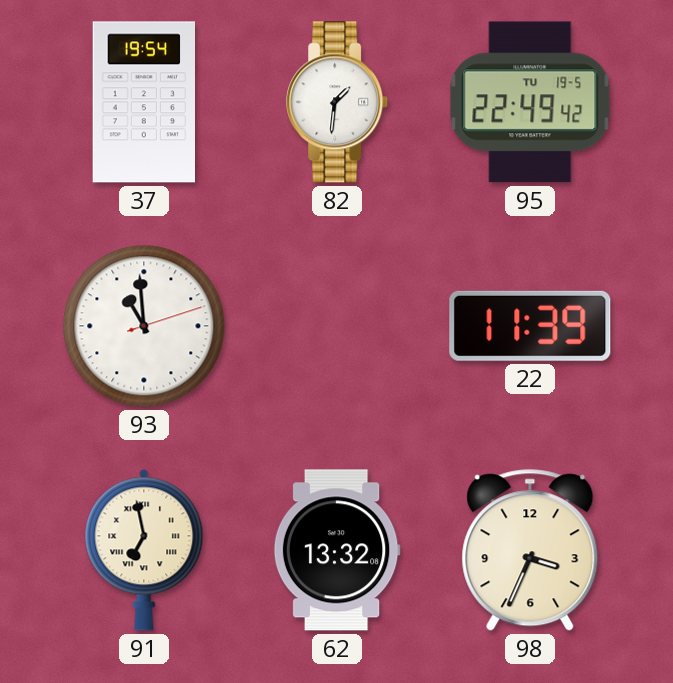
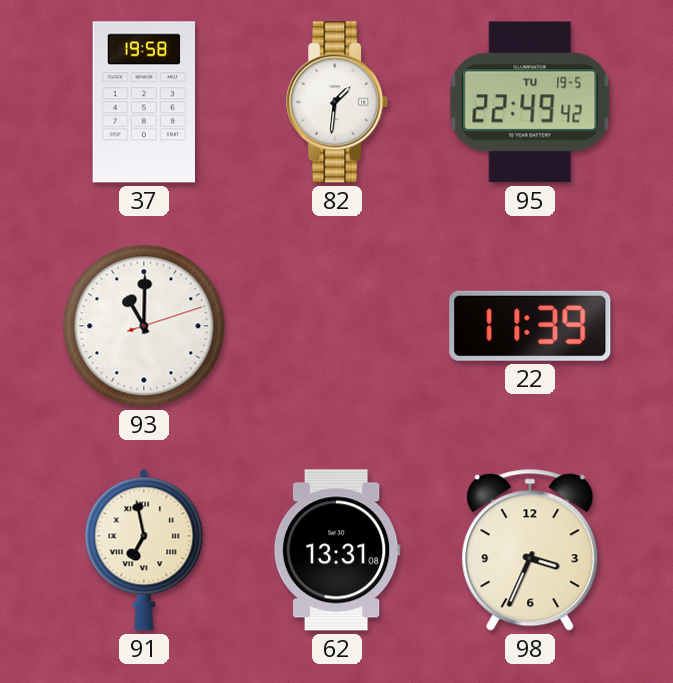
37: 19:54 -> 19:58 (143, 102)
93: 10:59 -> 11:00 (144, 326)
62: 13:32 -> 13:31 (337, 550)
